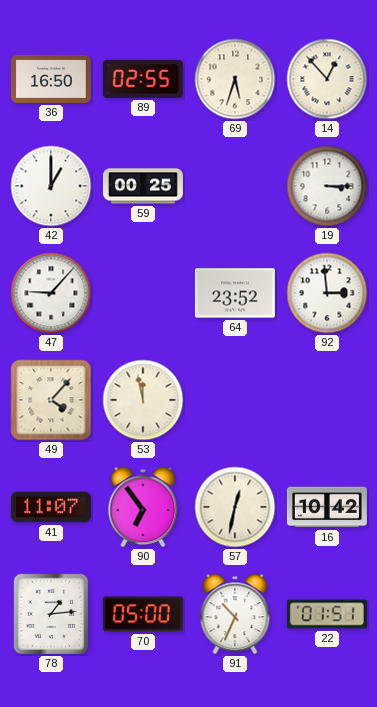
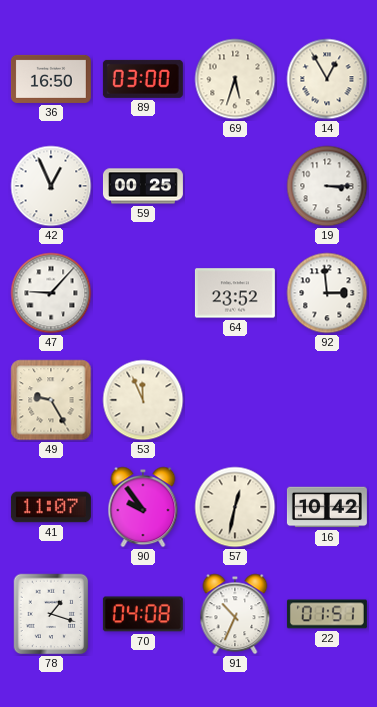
89: 02:55 -> 03:00 (143, 79)
14: 12:53 -> 12:55 (327, 79)
42: 1:00 -> 12:56 (51, 186)
49: 4:07 -> 9:25 (51, 400)
53: 11:58 -> 11:56 (143, 400)
90: 6:54 -> 9:54 (143, 507)
78: 1:14 -> 1:18 (51, 614)
70: 05:00 -> 04:08 (143, 614)
